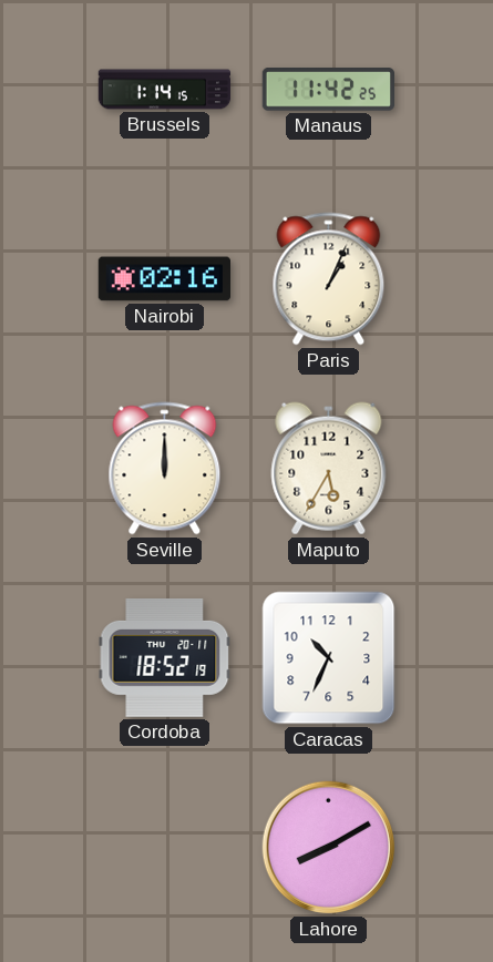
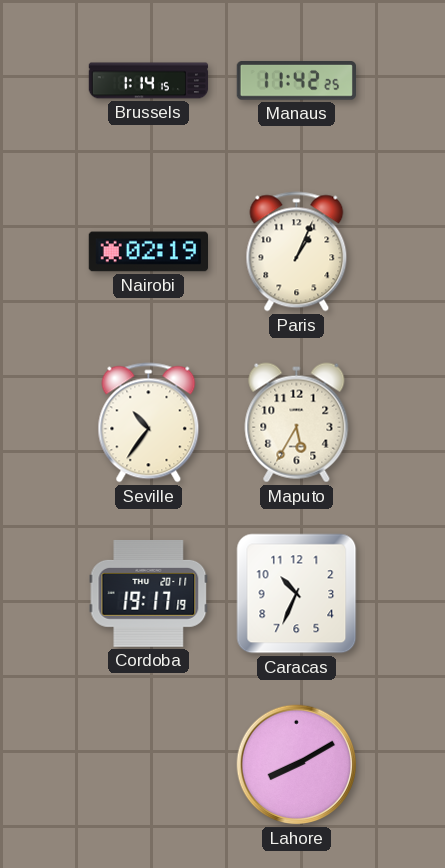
Nairobi: 02:16 -> 02:19 (148, 252)
Seville: 12:00 -> 10:36 (149, 423)
Cordoba: 18:52 -> 19:17 (149, 593)
